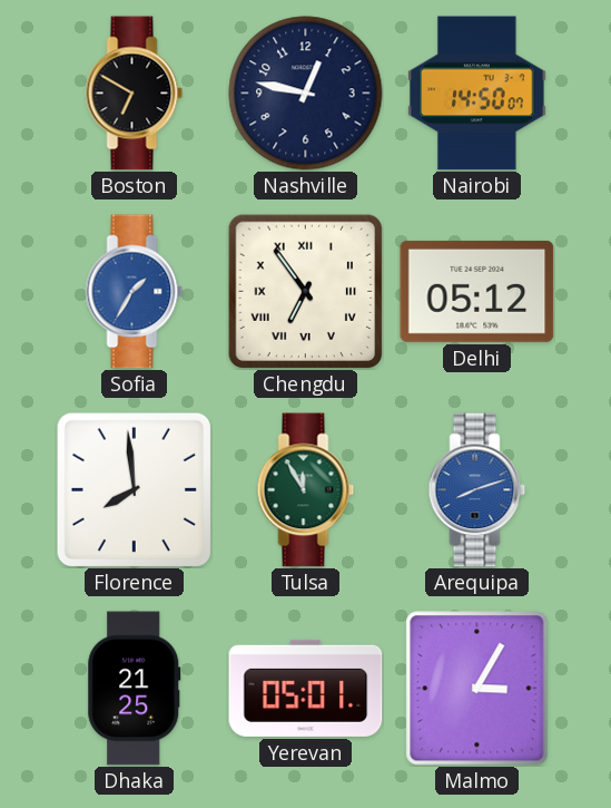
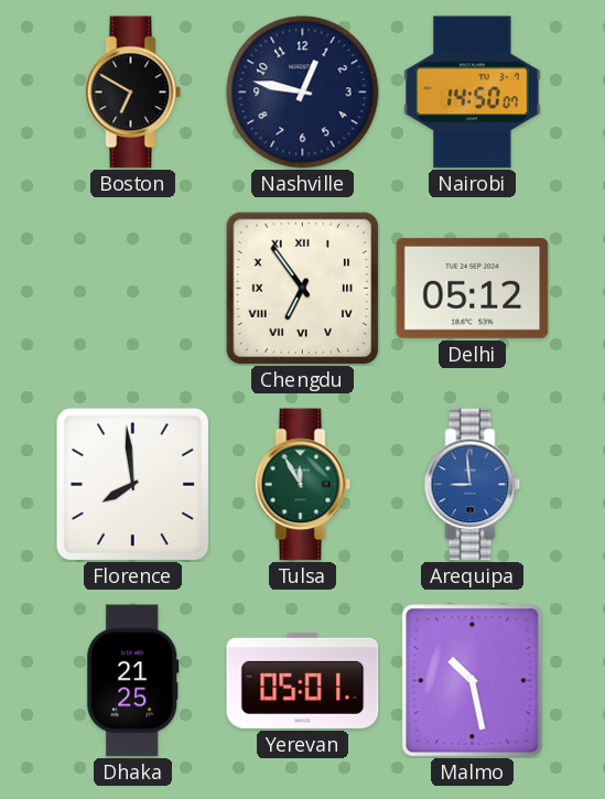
Sofia: 1:35 -> none (135, 292)
Arequipa: 8:12 -> 8:59 (473, 485)
Malmo: 3:05 -> 10:28 (473, 681)
